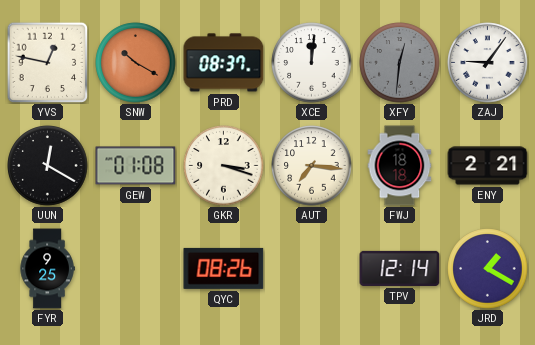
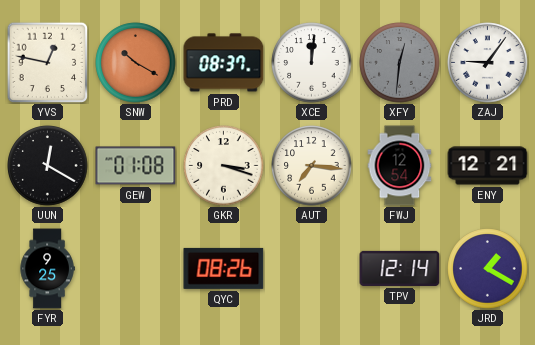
FWJ: 18:18 -> 12:54 (400, 166)
ENY: 2:21 -> 12:21 (488, 166)
